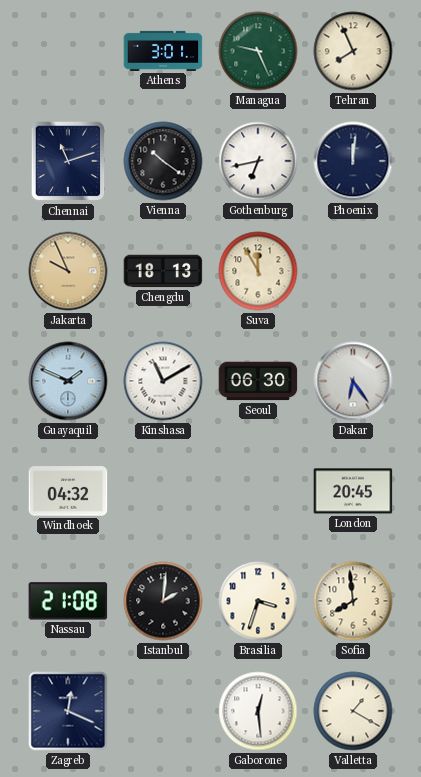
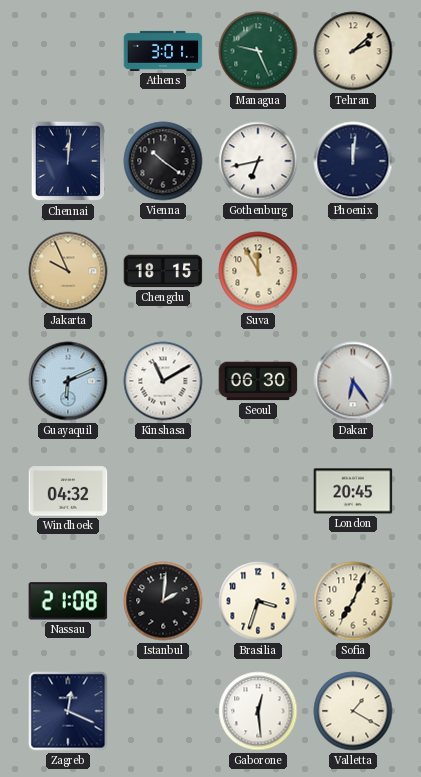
Tehran: 7:56 -> 2:08 (353, 51)
Chennai: 11:12 -> 12:01 (68, 161)
Chengdu: 18:13 -> 18:15 (163, 271)
Guayaquil: 1:49 -> 6:11 (68, 381)
Sofia: 7:59 -> 7:04 (353, 601)
